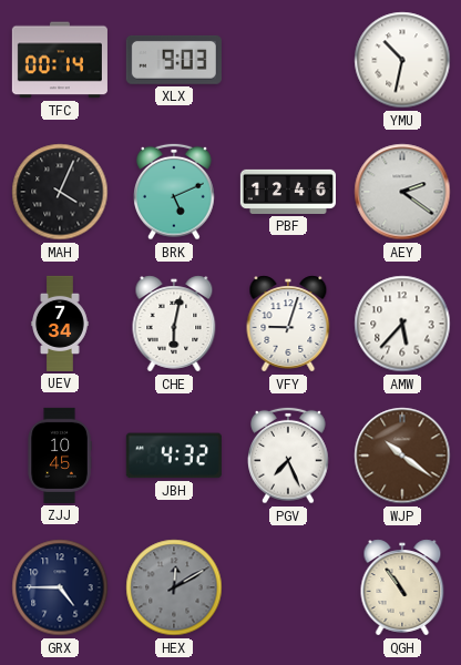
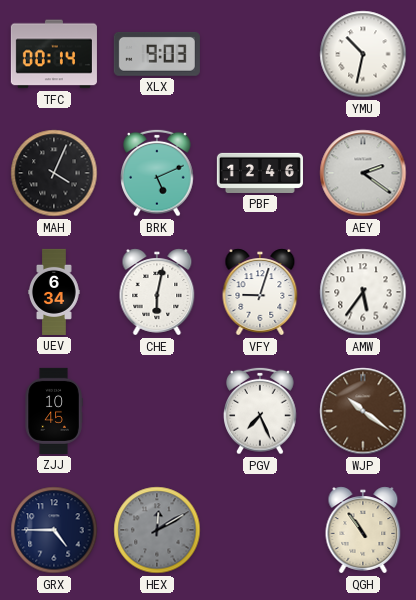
UEV: 7:34 -> 6:34 (55, 292)
AMW: 5:37 -> 5:36 (363, 292)
JBH: 4:32 -> none (174, 456)
